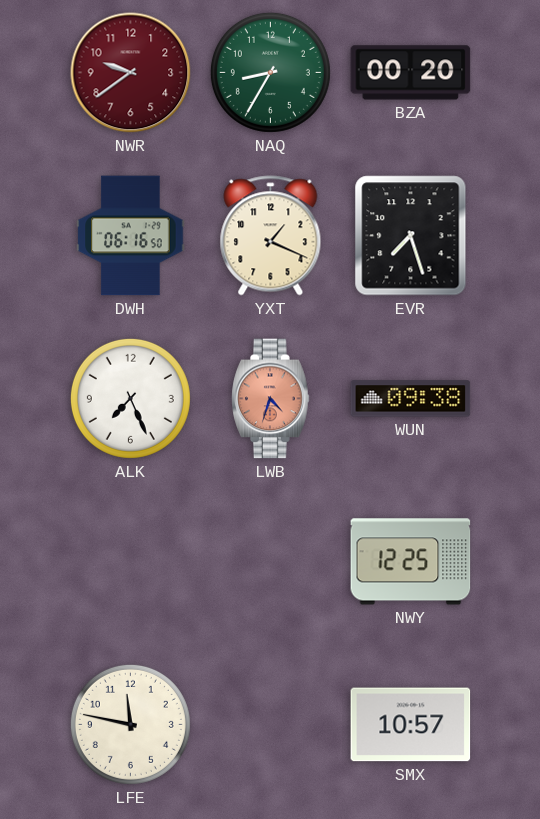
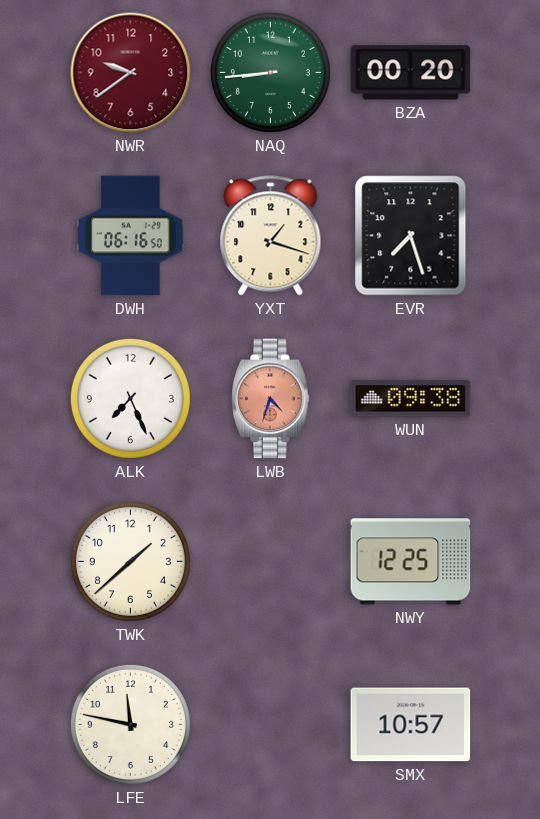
NAQ: 8:35 -> 8:44 (270, 72)
YXT: 1:19 -> 1:18 (271, 236)
TWK: none -> 1:38 (130, 561)
